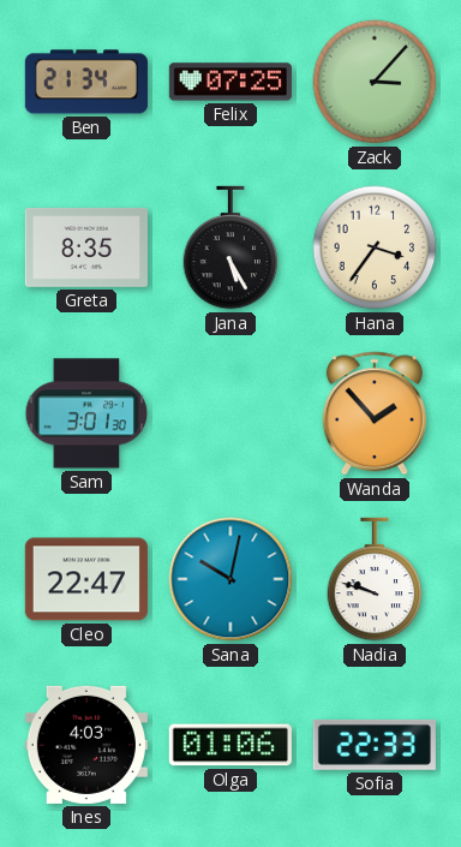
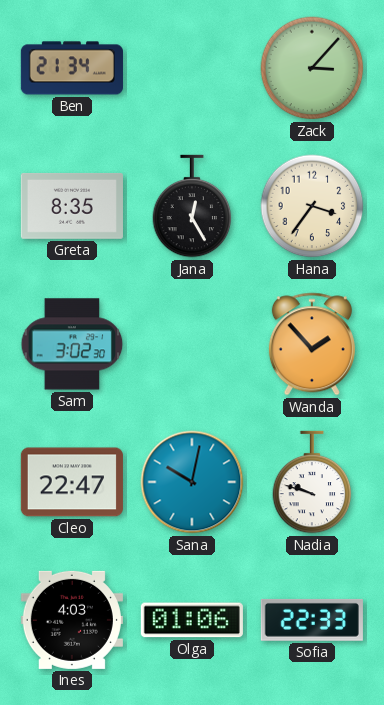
Felix: 07:25 -> none (230, 82)
Jana: 5:25 -> 12:25 (192, 206)
Sam: 3:01 -> 3:02 (72, 344)
